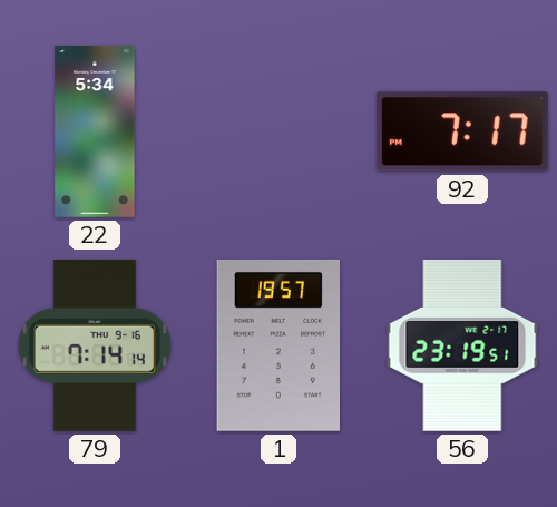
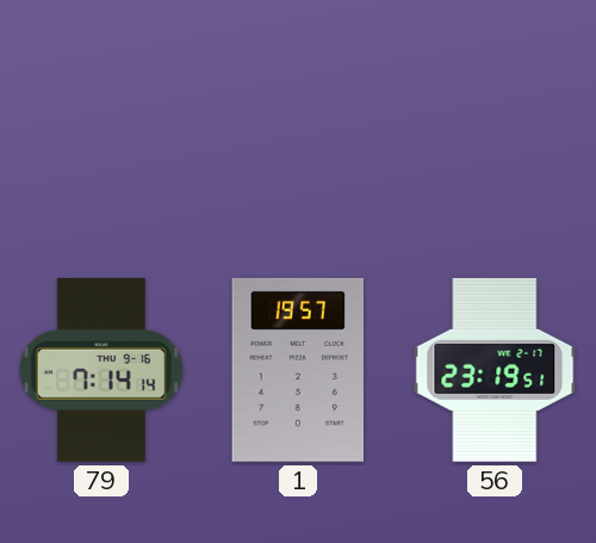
22: 5:34 -> none (95, 133)
92: 7:17 -> none (462, 131)
